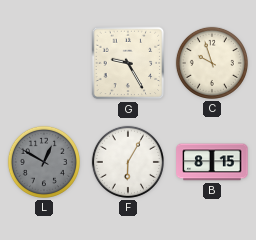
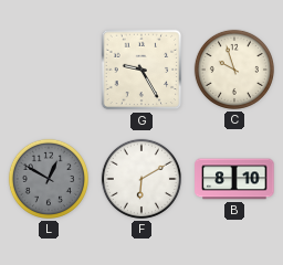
F: 6:05 -> 6:10 (141, 179)
B: 8:15 -> 8:10 (234, 179)
